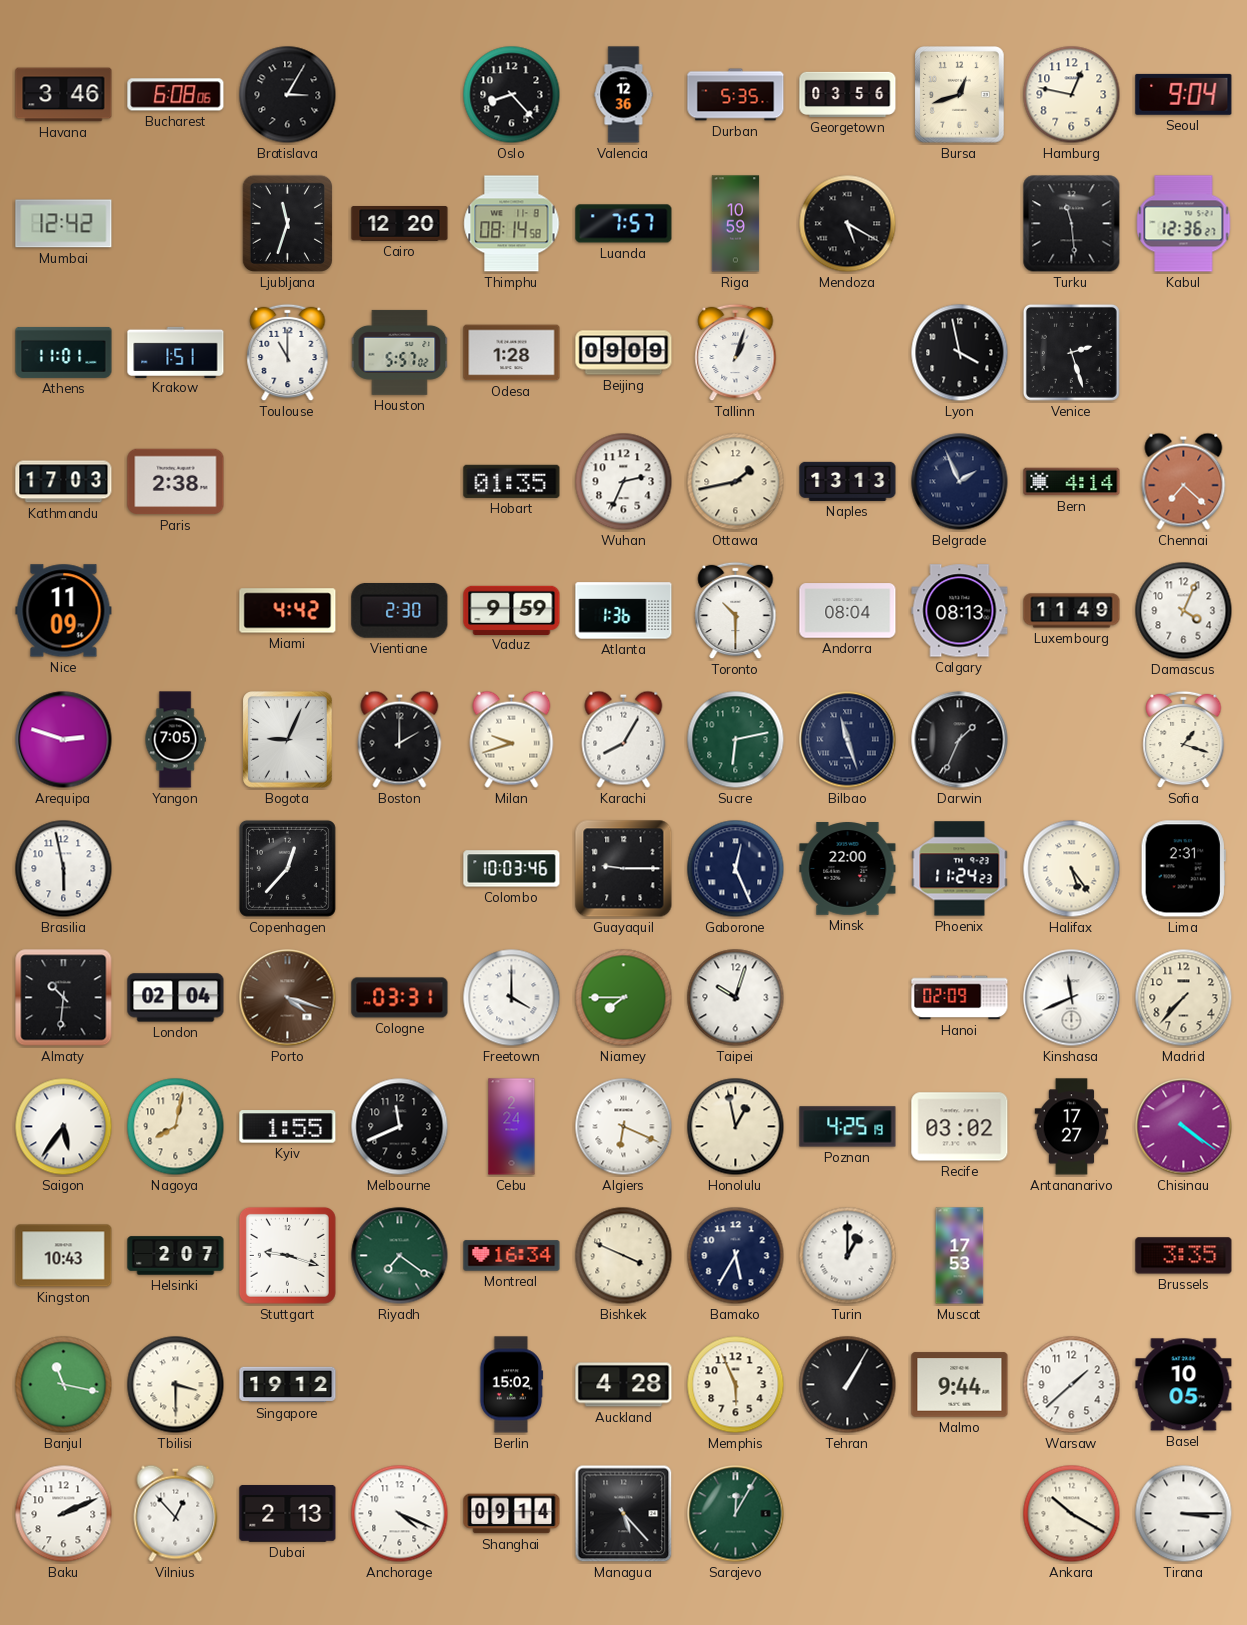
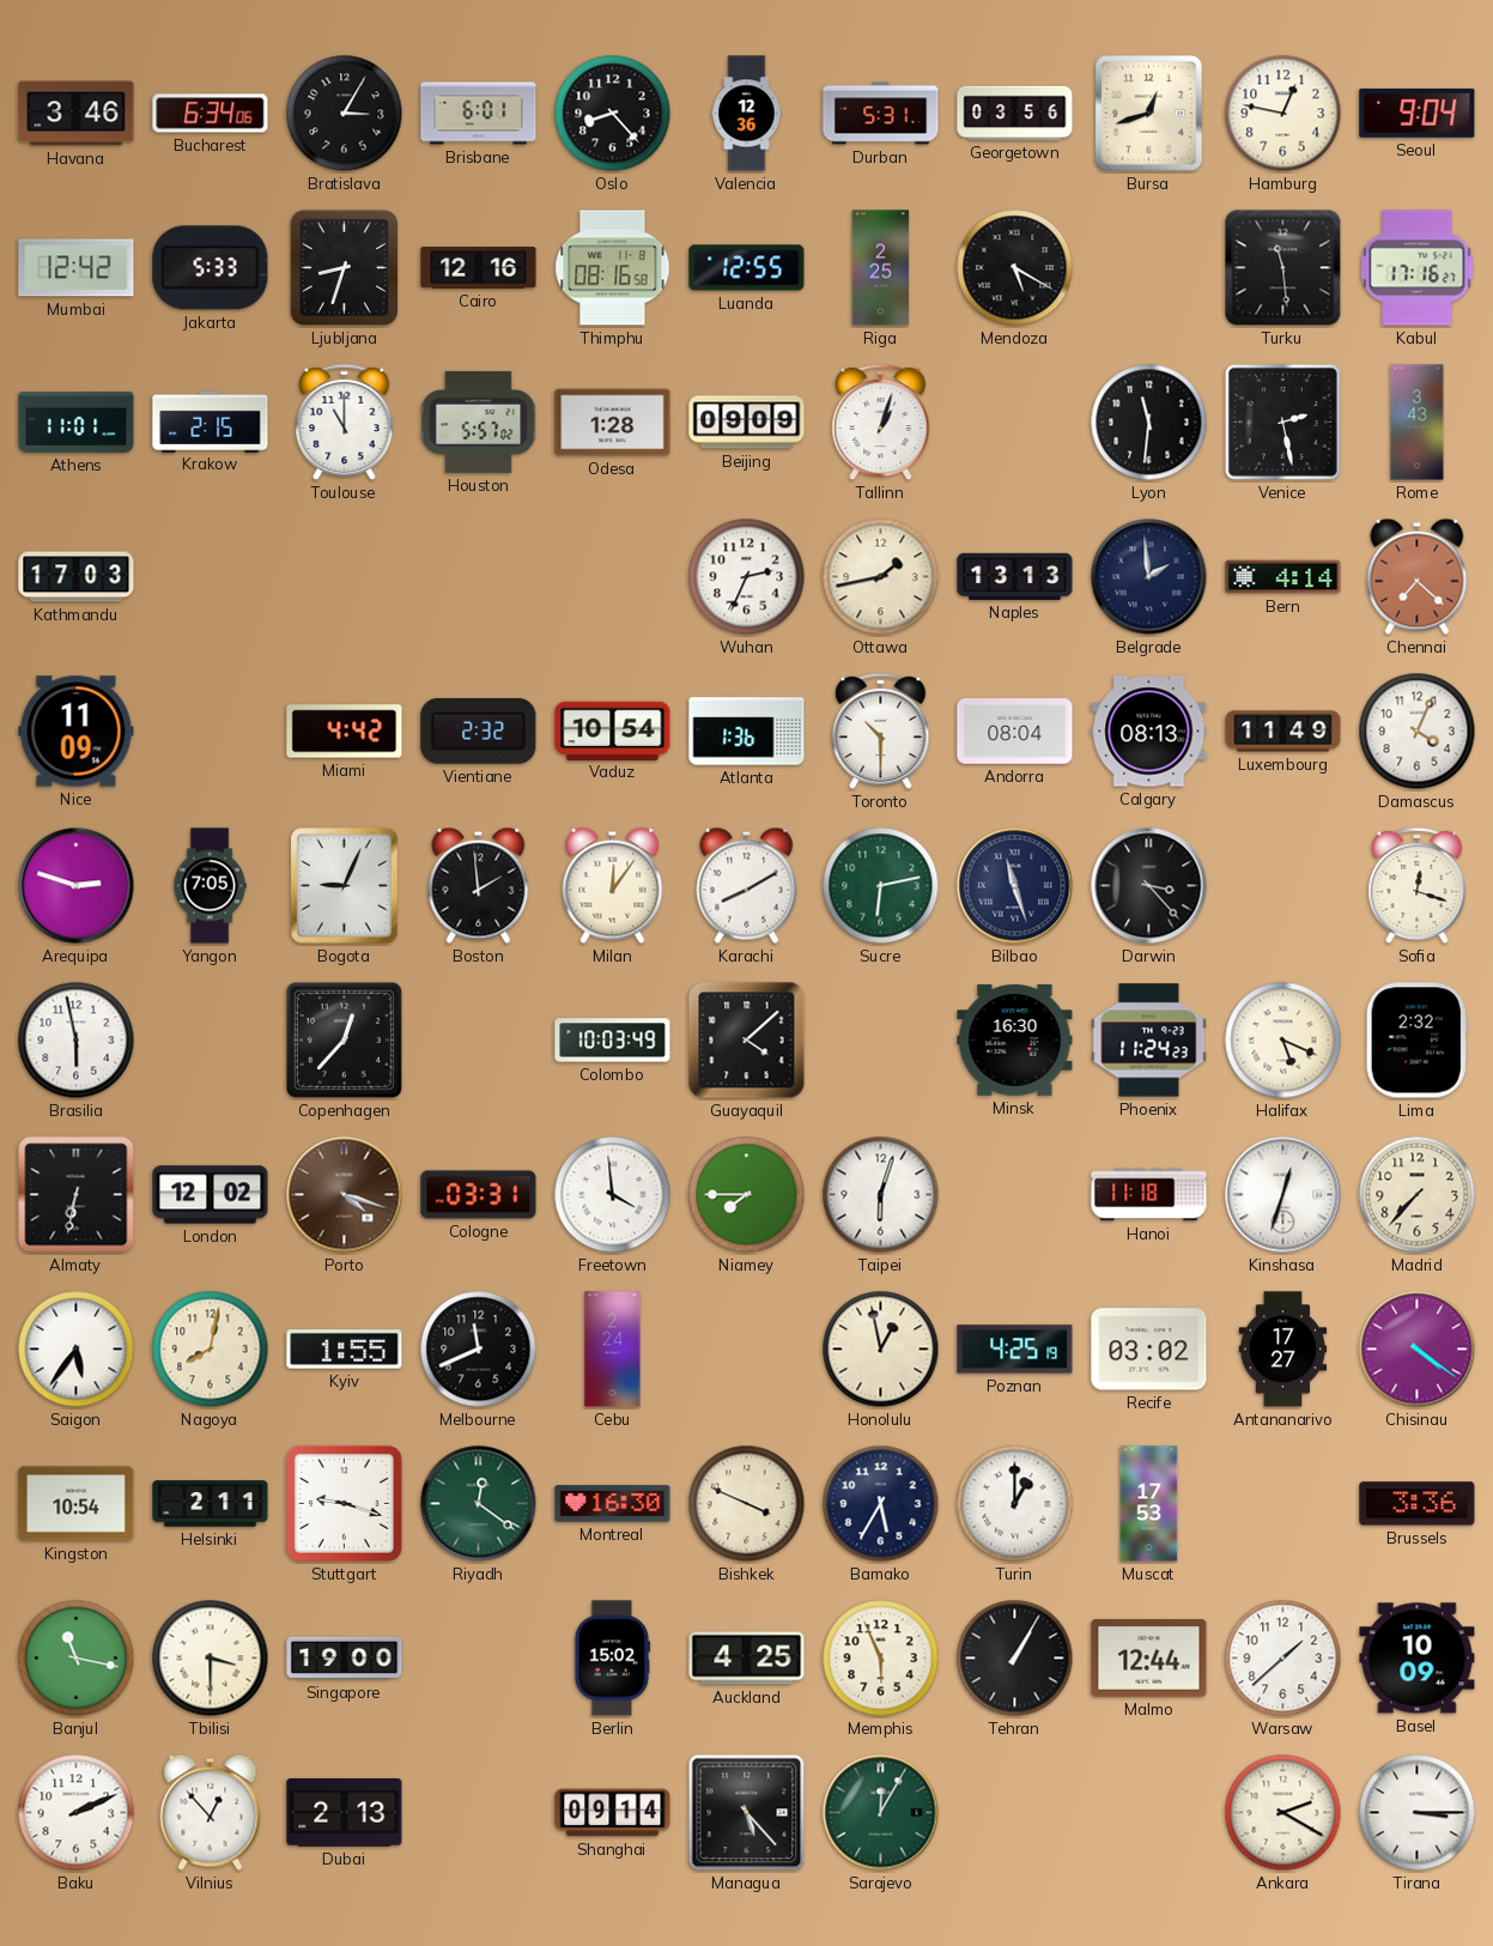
Bucharest: 6:08 -> 6:34 (211, 114)
Brisbane: none -> 6:01 (479, 114)
Durban: 5:35 -> 5:31 (881, 114)
Jakarta: none -> 5:33 (211, 268)
Ljubljana: 11:33 -> 8:33 (344, 267)
Cairo: 12:20 -> 12:16 (479, 268)
Thimphu: 08:14 -> 08:16 (613, 268)
Luanda: 7:57 -> 12:55 (747, 268)
Riga: 10:59 -> 2:25 (881, 268)
Kabul: 12:36 -> 17:16 (1418, 268)
Krakow: 1:51 -> 2:15 (211, 422)
Lyon: 3:58 -> 11:31 (1149, 423)
Venice: 2:27 -> 2:28 (1282, 422)
Rome: none -> 3:43 (1418, 423)
Paris: 2:38 -> none (176, 482)
Hobart: 01:35 -> none (512, 481)
Belgrade: 1:56 -> 1:59 (1149, 577)
Vientiane: 2:30 -> 2:32 (479, 732)
Vaduz: 9:59 -> 10:54 (613, 730)
Boston: 2:00 -> 1:59 (479, 885)
Milan: 9:42 -> 12:06 (613, 885)
Karachi: 8:05 -> 8:10 (747, 885)
Darwin: 1:34 -> 3:23 (1149, 886)
Sofia: 1:18 -> 12:18 (1418, 886)
Colombo: 10:03:46 -> 10:03:49 (613, 1041)
Guayaquil: 9:15 -> 4:08 (747, 1041)
Gaborone: 12:26 -> none (736, 869)
Minsk: 22:00 -> 16:30 (1015, 1041)
Halifax: 5:24 -> 5:19 (1283, 1041)
Lima: 2:31 -> 2:32 (1416, 1041)
Almaty: 10:31 -> 6:32 (77, 1195)
London: 02:04 -> 12:02 (211, 1195)
Freetown: 4:00 -> 3:59 (613, 1195)
Taipei: 10:03 -> 6:03 (881, 1195)
Hanoi: 02:09 -> 11:18 (1149, 1195)
Kinshasa: 11:41 -> 12:33 (1283, 1195)
Algiers: 6:19 -> none (624, 1127)
Kingston: 10:43 -> 10:54 (77, 1504)
Helsinki: 2:07 -> 2:11 (211, 1504)
Riyadh: 7:21 -> 12:21 (479, 1504)
Montreal: 16:34 -> 16:30 (613, 1504)
Brussels: 3:35 -> 3:36 (1418, 1504)
Singapore: 19:12 -> 19:00 (345, 1659)
Auckland: 4:28 -> 4:25 (747, 1659)
Malmo: 9:44 -> 12:44 (1149, 1659)
Basel: 10:05 -> 10:09 (1418, 1659)
Anchorage: 4:19 -> none (400, 1514)
Ankara: 10:20 -> 2:20 (1283, 1813)
